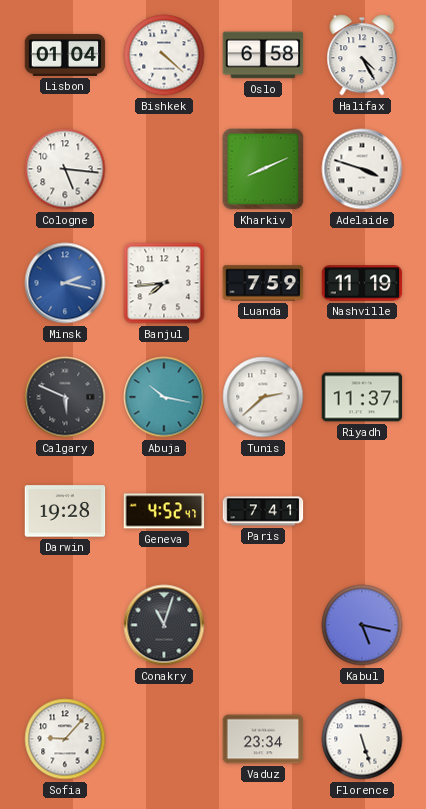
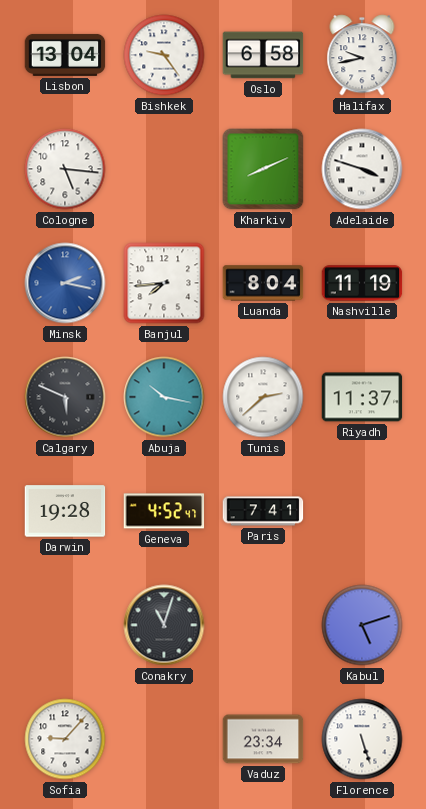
Lisbon: 01:04 -> 13:04 (65, 55)
Bishkek: 4:22 -> 9:24 (164, 55)
Halifax: 4:25 -> 9:43 (362, 55)
Luanda: 7:59 -> 8:04 (263, 283)
Kabul: 5:17 -> 5:12 (362, 625)
